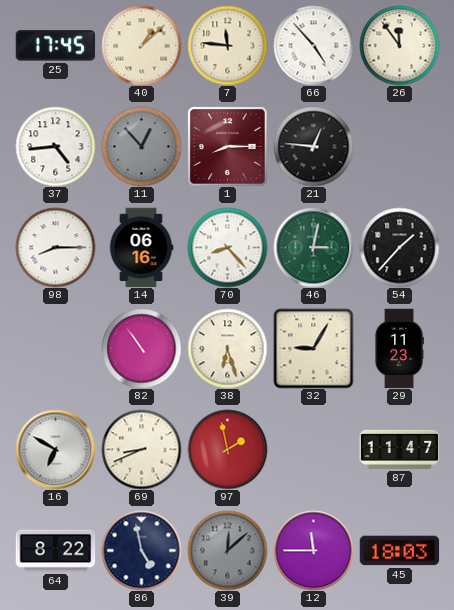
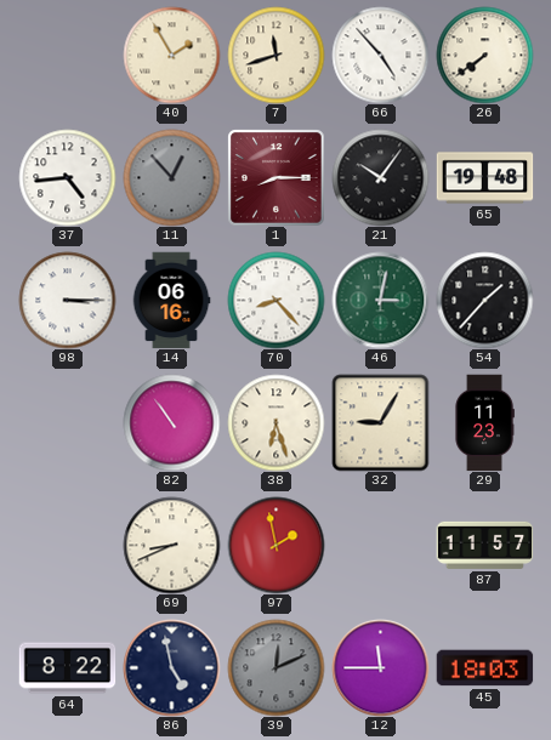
25: 17:45 -> none (55, 46)
40: 1:08 -> 1:55 (171, 55)
7: 11:46 -> 11:42 (275, 55)
26: 11:54 -> 7:39 (484, 55)
21: 12:46 -> 10:06 (380, 177)
65: none -> 19:48 (484, 178)
98: 8:15 -> 3:15 (67, 300)
16: 6:50 -> none (55, 449)
87: 11:47 -> 11:57 (484, 545)
39: 12:08 -> 12:11 (275, 667)
